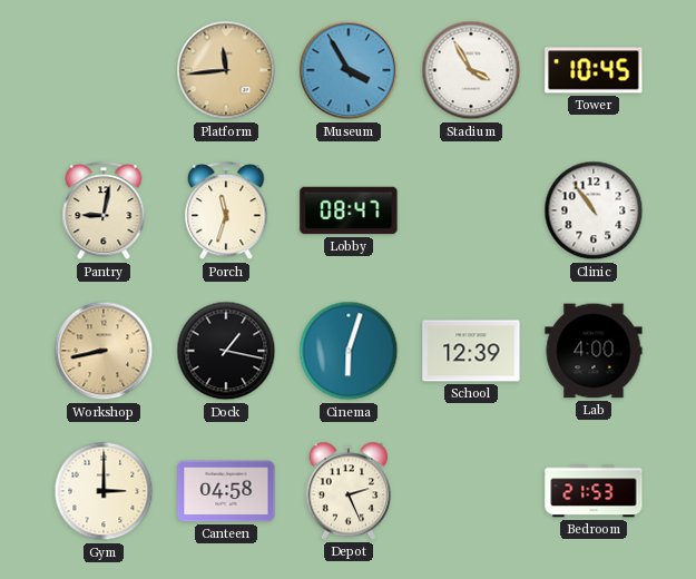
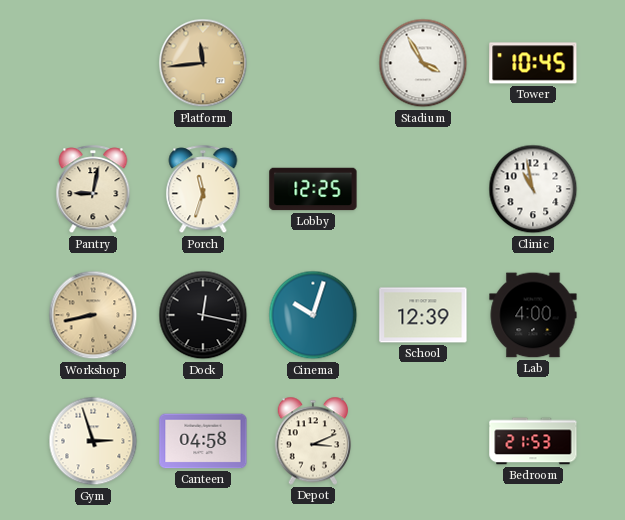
Museum: 3:55 -> none (349, 70)
Lobby: 08:47 -> 12:25 (313, 189)
Clinic: 10:54 -> 10:58 (533, 189)
Dock: 1:17 -> 12:17 (203, 315)
Cinema: 6:03 -> 10:03 (313, 315)
Gym: 3:00 -> 2:57 (93, 441)
Depot: 2:26 -> 3:11 (313, 441)
